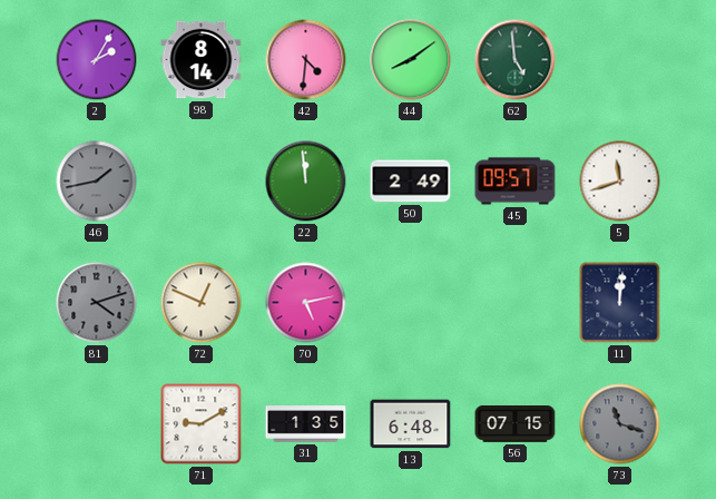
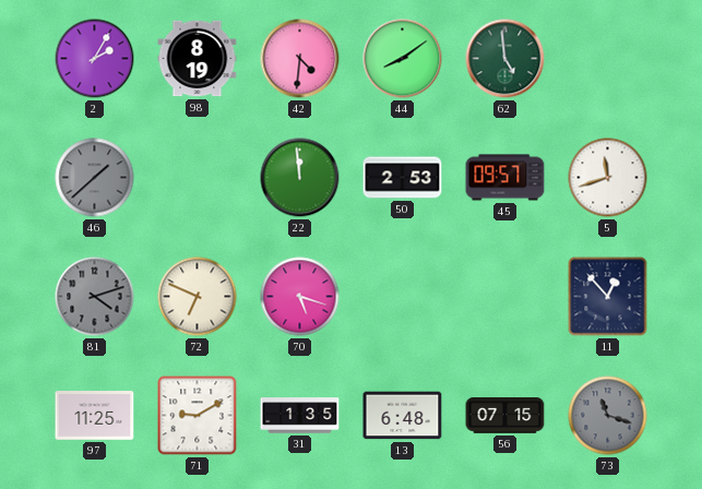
98: 8:14 -> 8:19 (198, 59)
46: 1:43 -> 1:38 (95, 178)
50: 2:49 -> 2:53 (403, 178)
72: 12:49 -> 6:49 (198, 297)
70: 5:13 -> 5:18 (300, 297)
11: 12:01 -> 12:53 (608, 297)
97: none -> 11:25 (95, 416)
